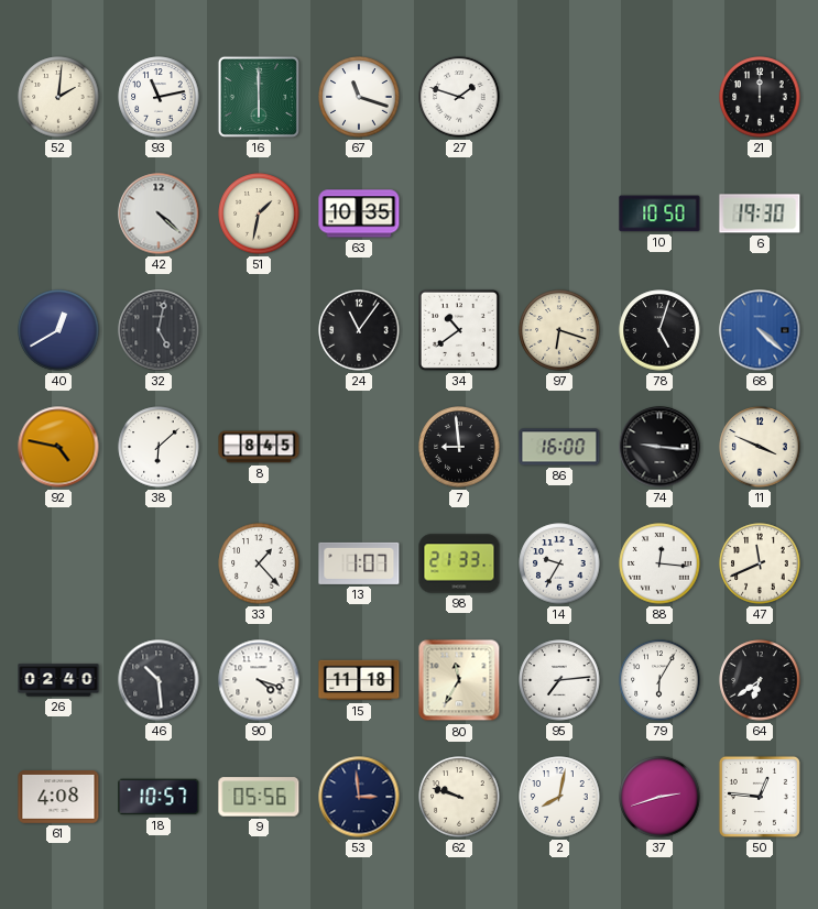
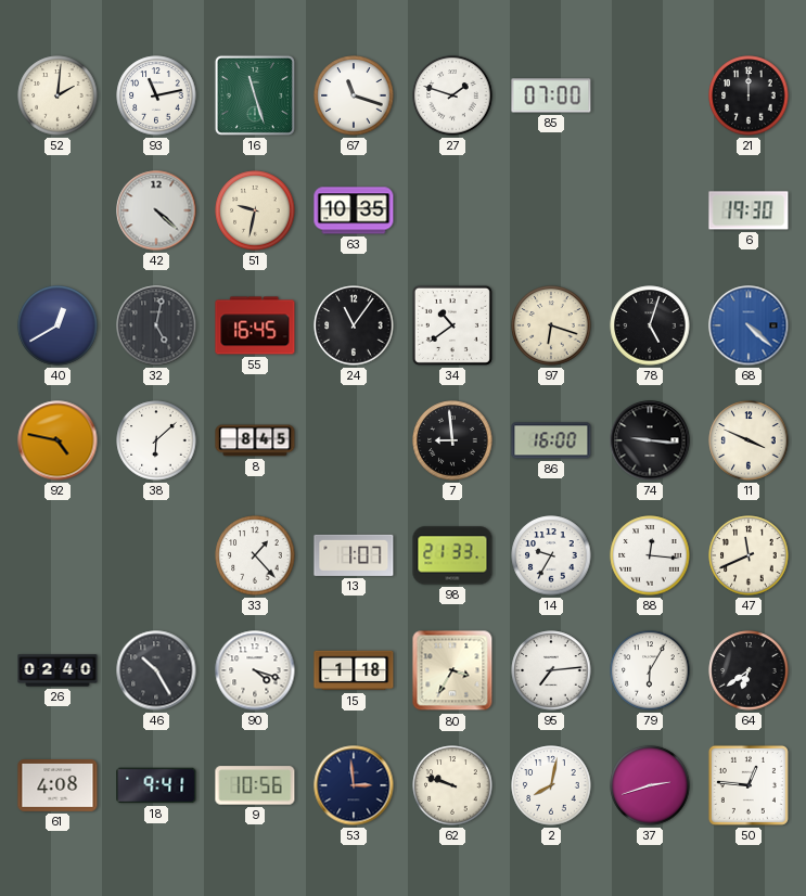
16: 6:00 -> 11:27 (255, 95)
85: none -> 07:00 (551, 95)
51: 1:32 -> 9:32 (255, 210)
10: 10:50 -> none (659, 213)
55: none -> 16:45 (255, 325)
46: 10:29 -> 10:25 (156, 670)
15: 11:18 -> 1:18 (354, 670)
80: 11:35 -> 3:35 (452, 670)
18: 10:57 -> 9:41 (156, 785)
9: 05:56 -> 10:56 (255, 785)
